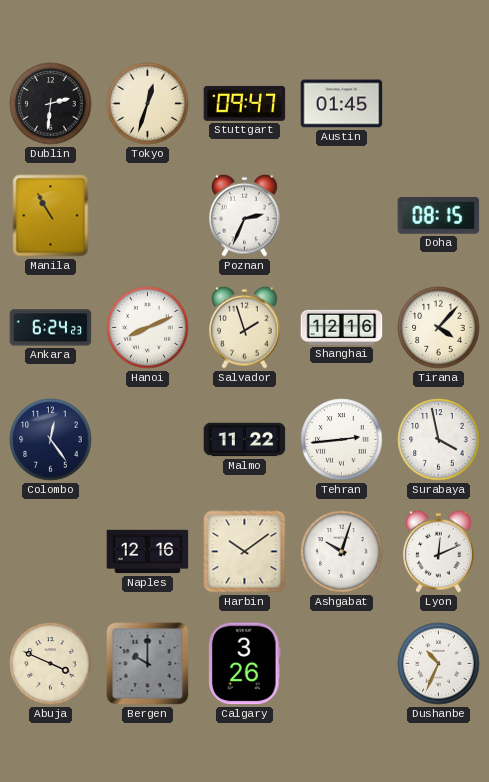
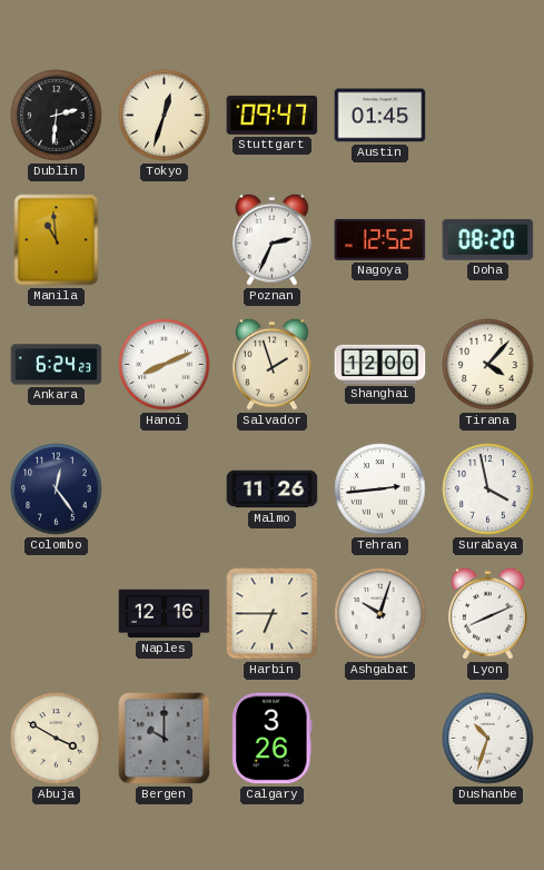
Manila: 10:55 -> 10:59 (57, 240)
Nagoya: none -> 12:52 (380, 239)
Doha: 08:15 -> 08:20 (488, 239)
Shanghai: 12:16 -> 12:00 (380, 364)
Malmo: 11:22 -> 11:26 (273, 490)
Harbin: 10:09 -> 6:45 (273, 614)
Lyon: 12:11 -> 8:11 (488, 613)
Abuja: 3:49 -> 3:50 (57, 739)
Dushanbe: 10:34 -> 10:33 (488, 739)
